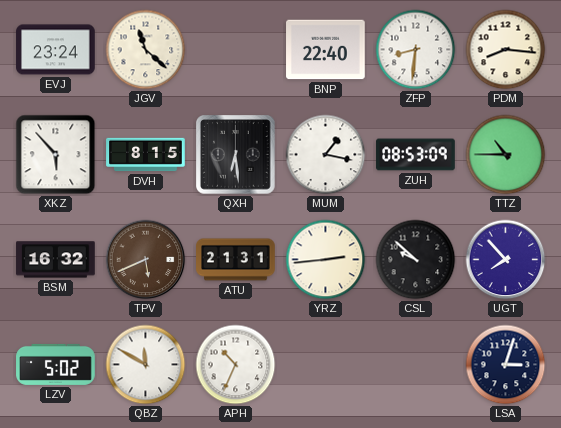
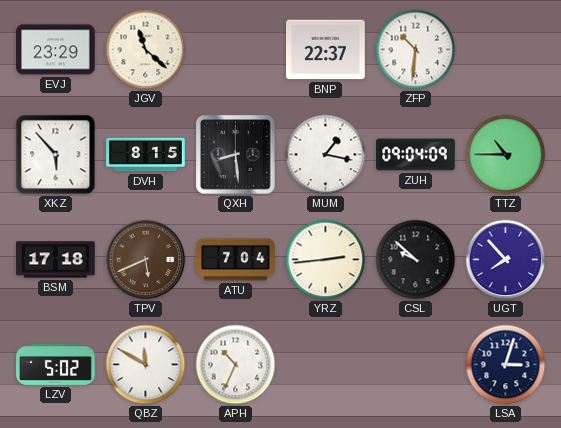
EVJ: 23:24 -> 23:29 (56, 50)
BNP: 22:40 -> 22:37 (326, 50)
ZFP: 8:31 -> 10:31 (416, 50)
PDM: 8:16 -> none (506, 50)
QXH: 6:29 -> 8:29 (236, 155)
ZUH: 08:53 -> 09:04 (416, 155)
BSM: 16:32 -> 17:18 (56, 260)
ATU: 21:31 -> 7:04 (236, 260)
